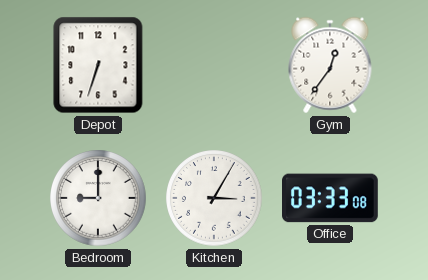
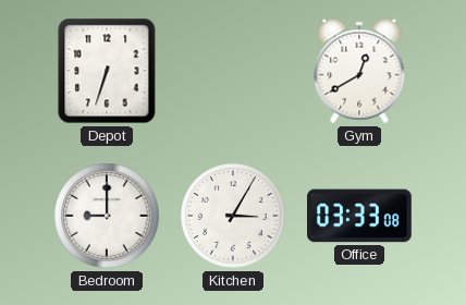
Gym: 12:36 -> 12:40 (359, 71)
